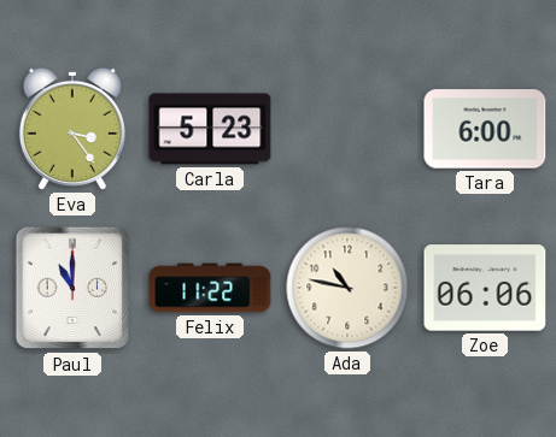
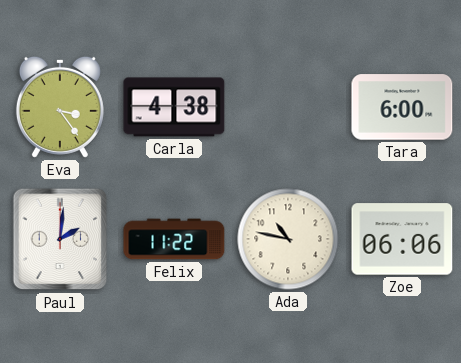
Carla: 5:23 -> 4:38 (174, 107)
Paul: 11:00 -> 2:01 (60, 239)
